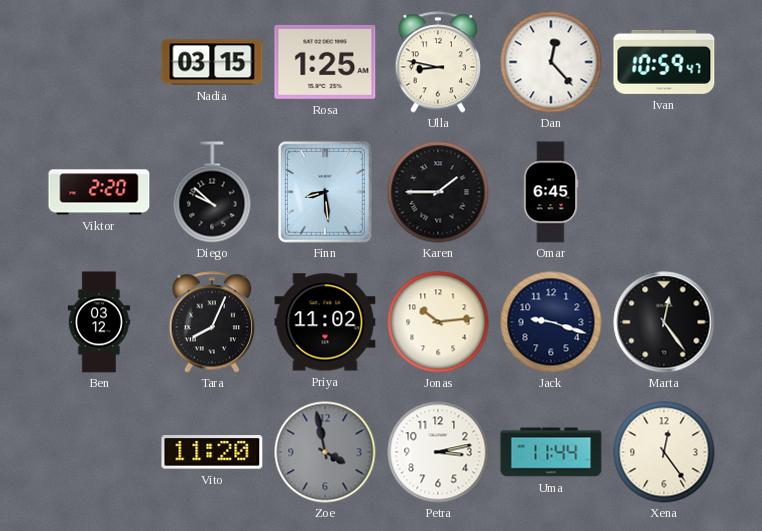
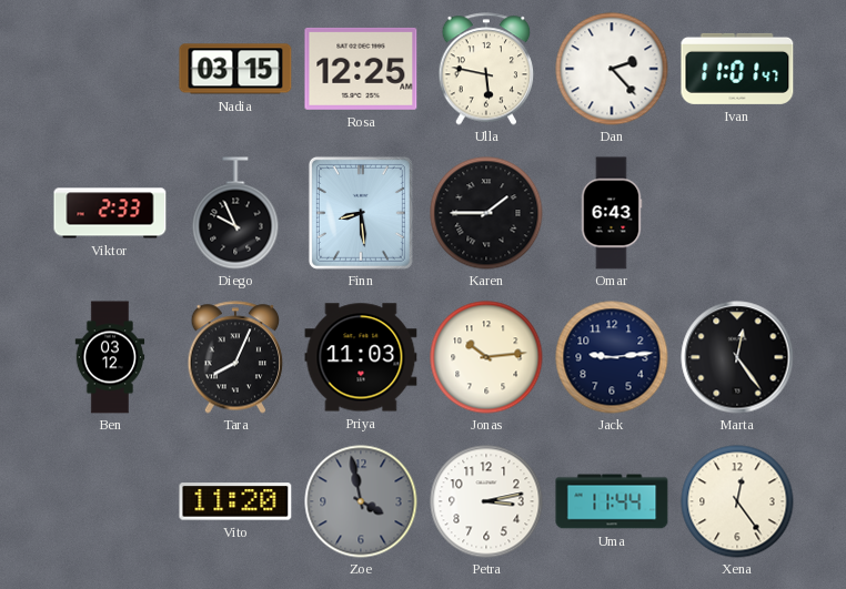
Rosa: 1:25 -> 12:25 (361, 69)
Ulla: 8:47 -> 5:47 (486, 69)
Dan: 12:23 -> 2:23 (612, 69)
Ivan: 10:59 -> 11:01 (737, 69)
Viktor: 2:20 -> 2:33 (110, 213)
Diego: 9:52 -> 9:56 (235, 213)
Omar: 6:45 -> 6:43 (612, 213)
Priya: 11:02 -> 11:03 (361, 357)
Jack: 9:18 -> 9:14 (612, 357)
